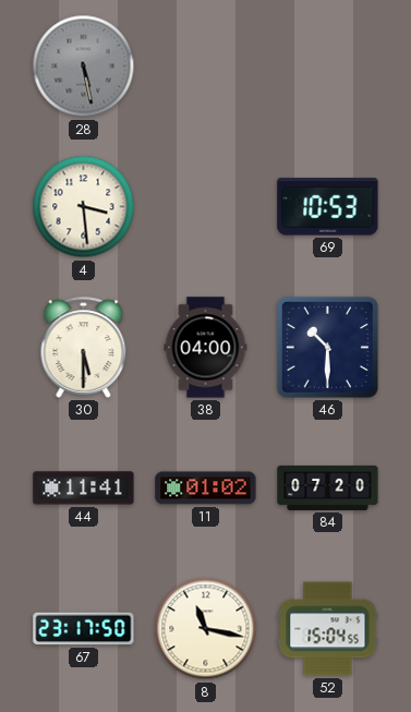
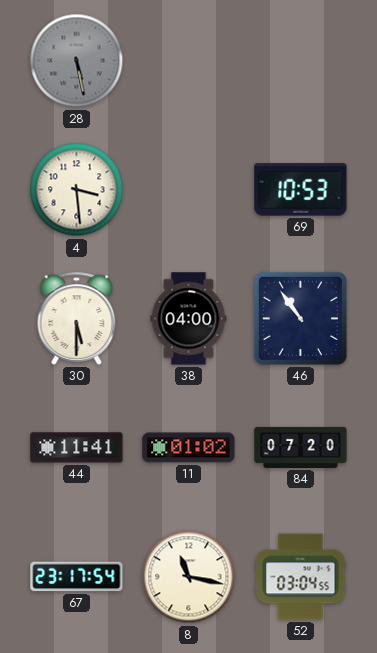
46: 10:30 -> 10:54 (300, 318)
67: 23:17:50 -> 23:17:54 (77, 577)
52: 15:04 -> 03:04 (301, 577)
